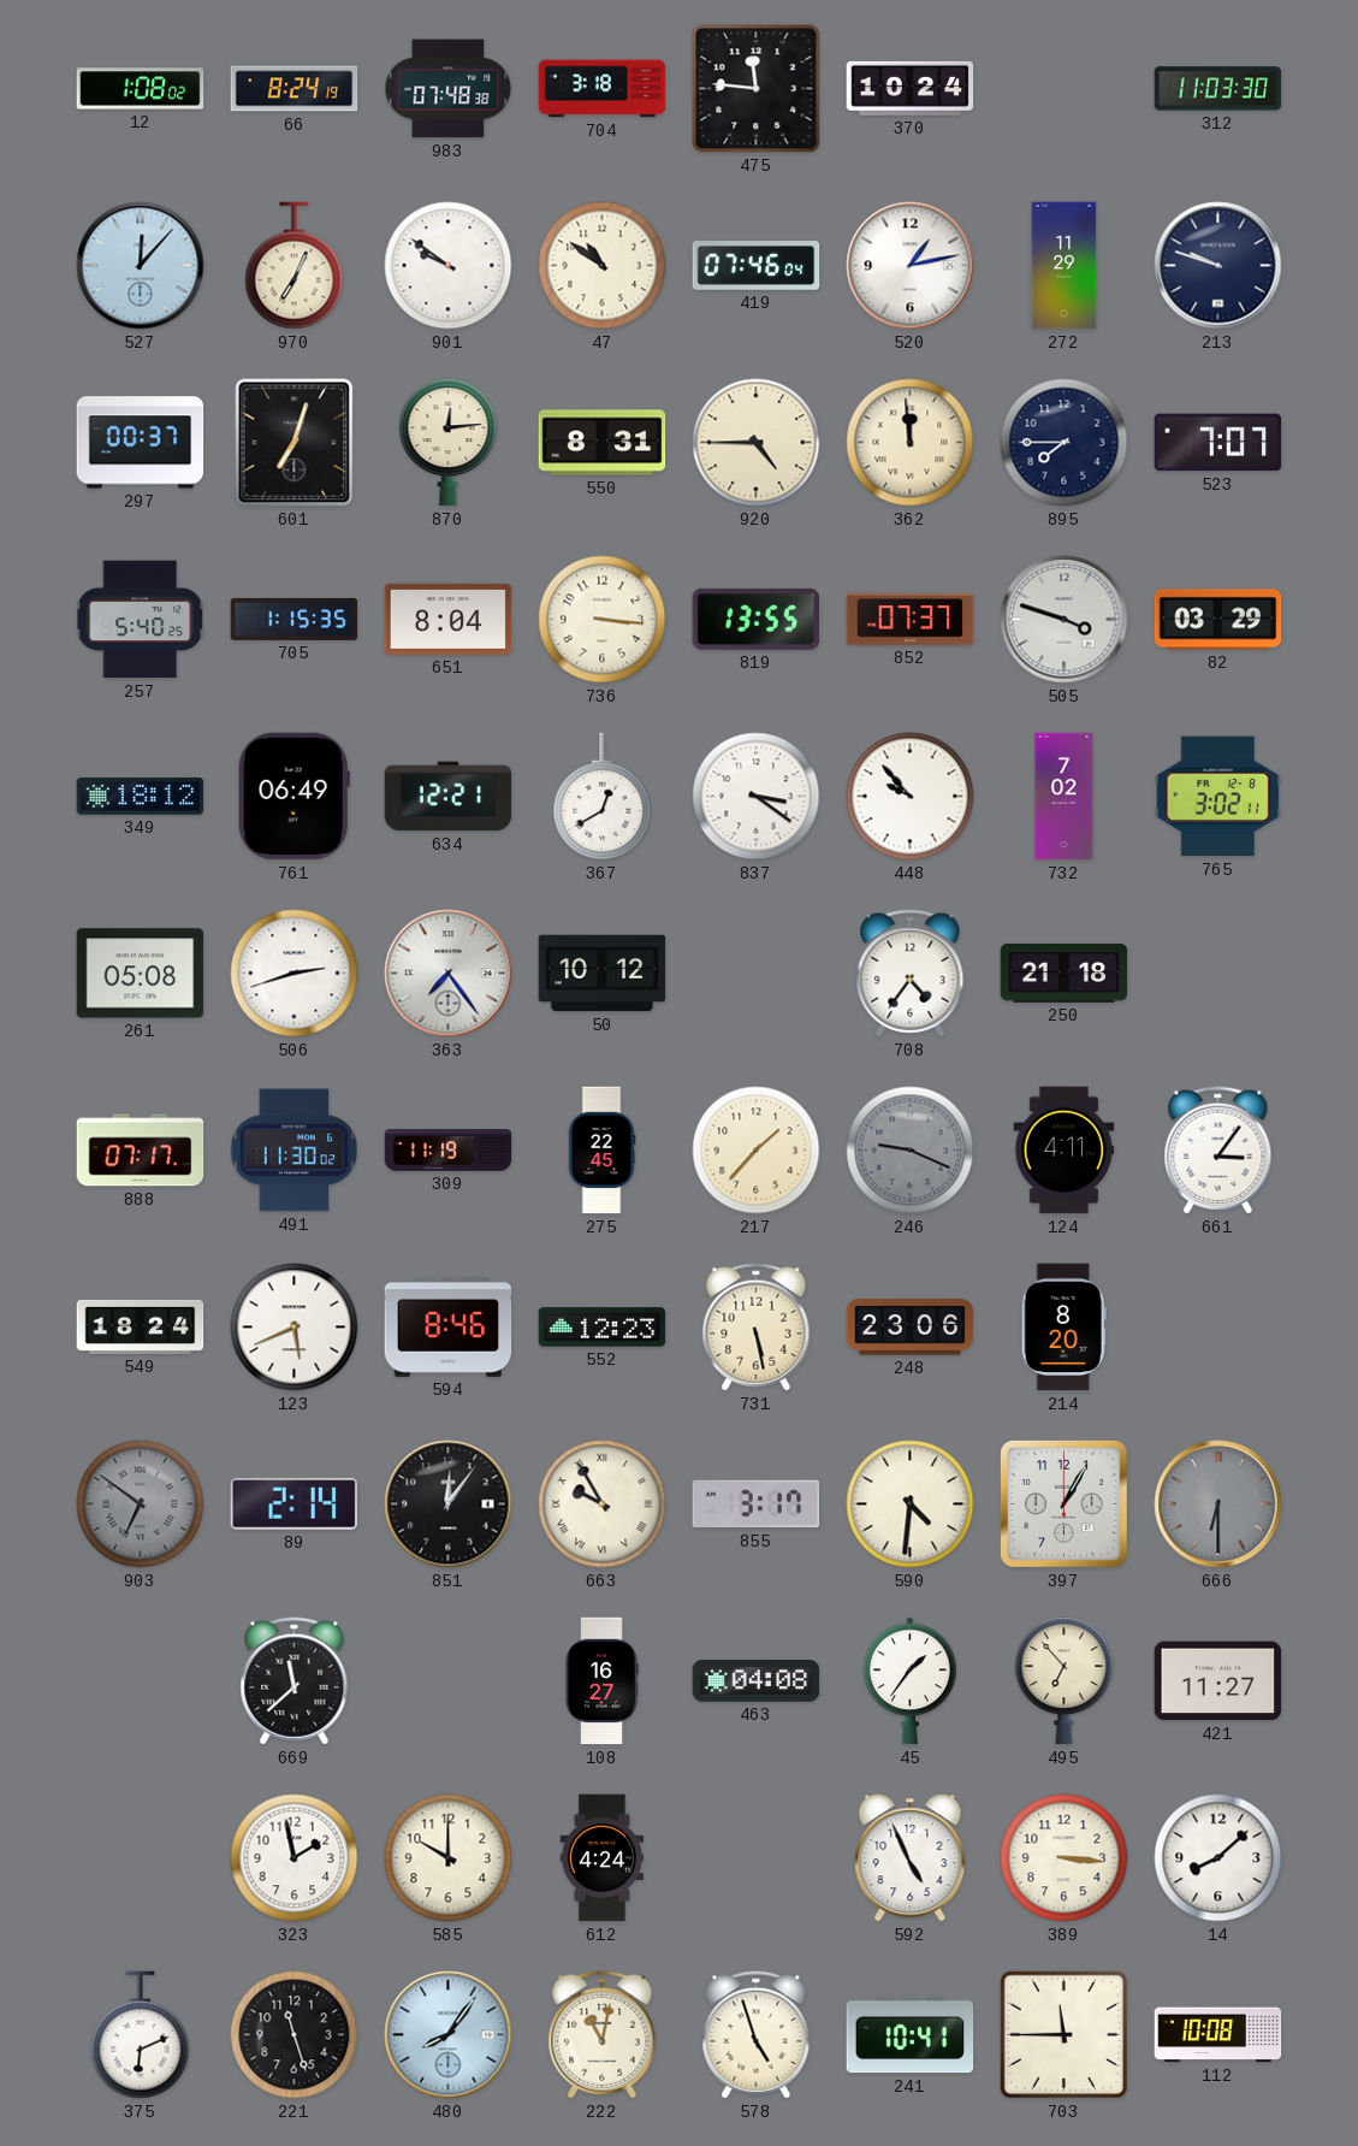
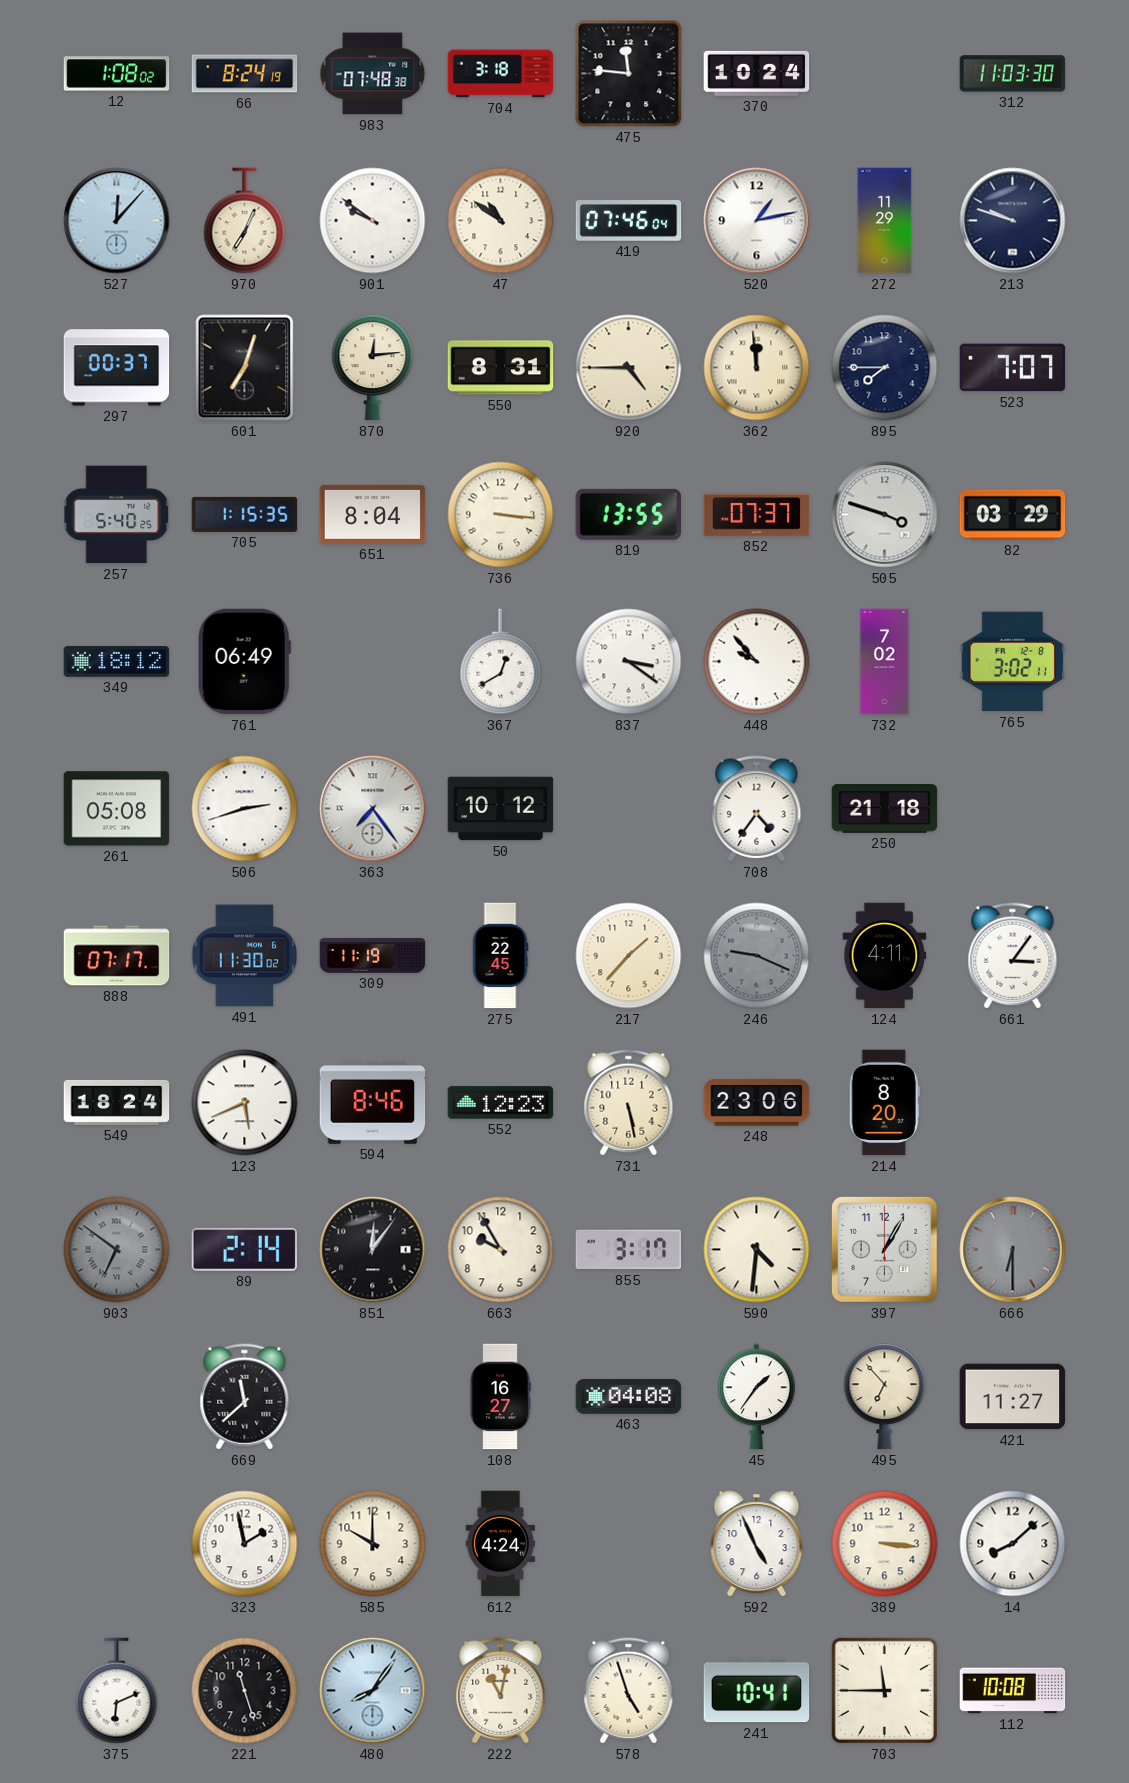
634: 12:21 -> none (449, 797)
663 numerals: Roman -> Arabic (501, 1250)
